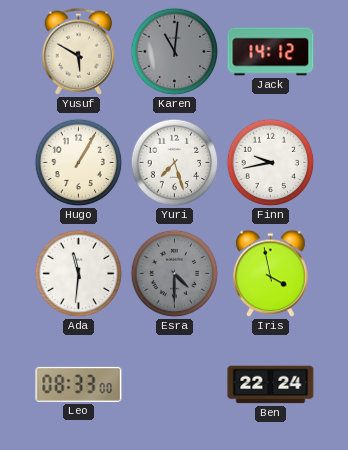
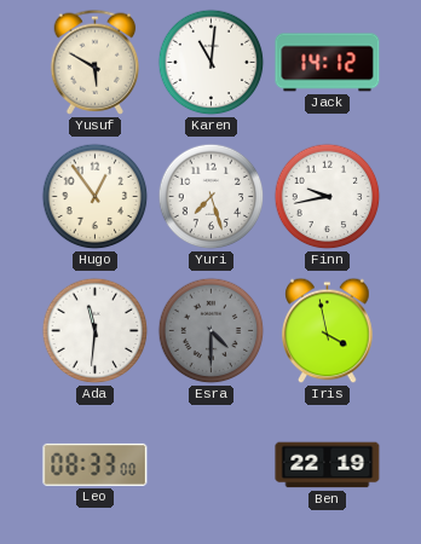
Karen dial: grey -> white (212, 63)
Hugo: 1:05 -> 12:54 (96, 197)
Ben: 22:24 -> 22:19 (328, 465)
